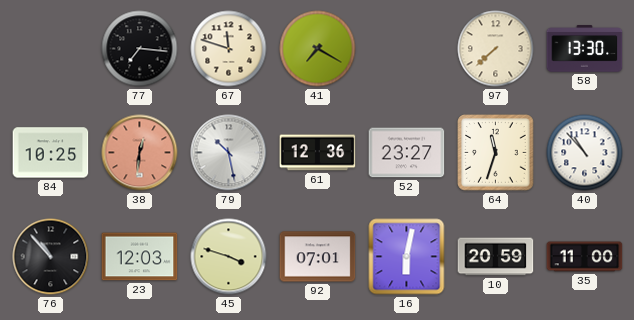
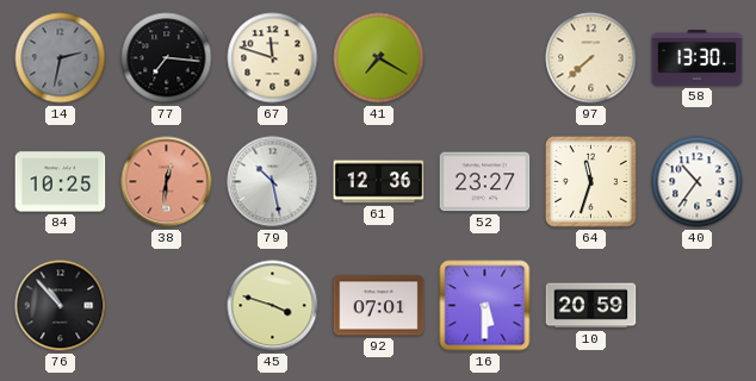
14: none -> 2:32 (61, 58)
40: 10:53 -> 10:36 (698, 182)
23: 12:03 -> none (140, 257)
16: 6:02 -> 5:30 (485, 306)
35: 11:00 -> none (585, 257)
